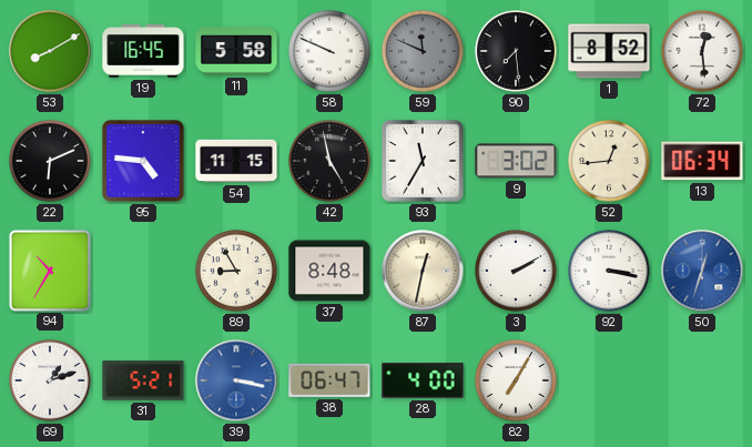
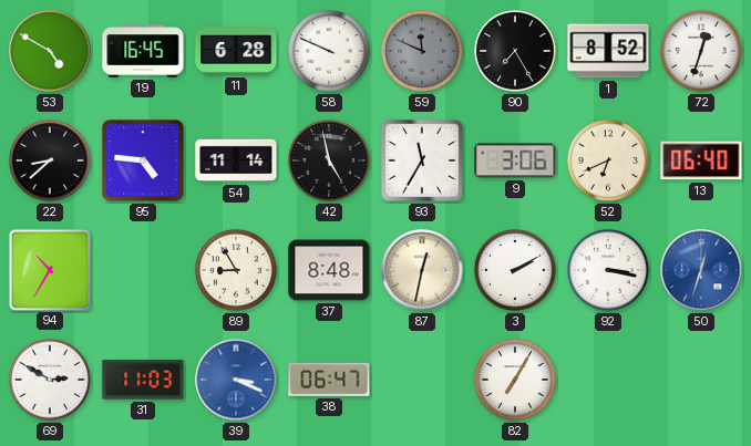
53: 8:10 -> 4:50 (50, 51)
11: 5:58 -> 6:28 (236, 51)
90: 7:29 -> 7:25 (515, 51)
72: 12:29 -> 12:33 (701, 51)
22: 6:11 -> 8:38 (50, 160)
54: 11:15 -> 11:14 (236, 160)
9: 3:02 -> 3:06 (515, 160)
52: 12:44 -> 6:41 (608, 160)
13: 06:34 -> 06:40 (701, 160)
69: 1:12 -> 2:50 (50, 380)
31: 5:21 -> 11:03 (143, 380)
39: 3:17 -> 3:19 (236, 380)
28: 4:00 -> none (423, 380)
